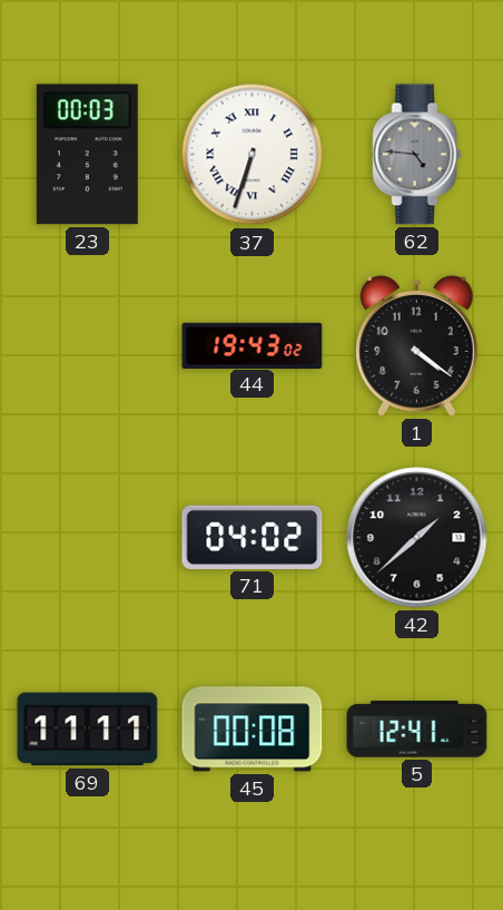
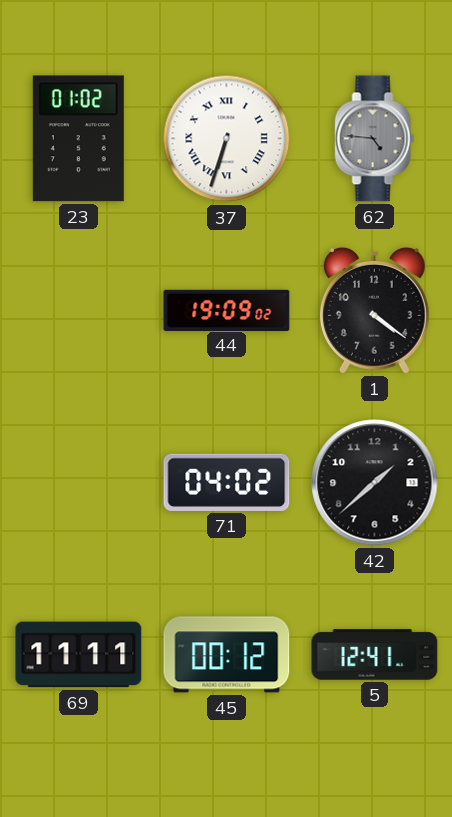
23: 00:03 -> 01:02 (78, 139)
44: 19:43 -> 19:09 (227, 310)
45: 00:08 -> 00:12 (227, 655)
